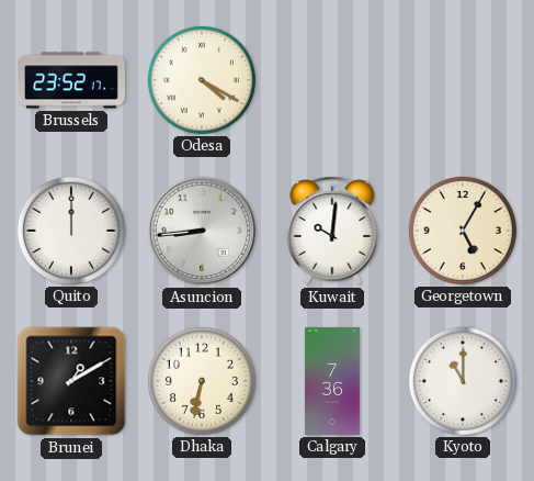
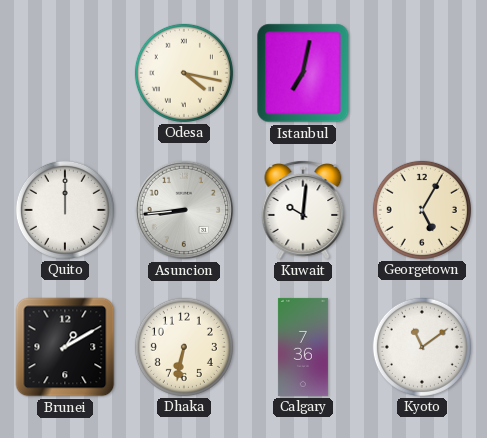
Brussels: 23:52 -> none (71, 80)
Odesa: 4:20 -> 4:17 (184, 73)
Istanbul: none -> 7:02 (303, 73)
Kyoto: 11:00 -> 11:09 (422, 347)
